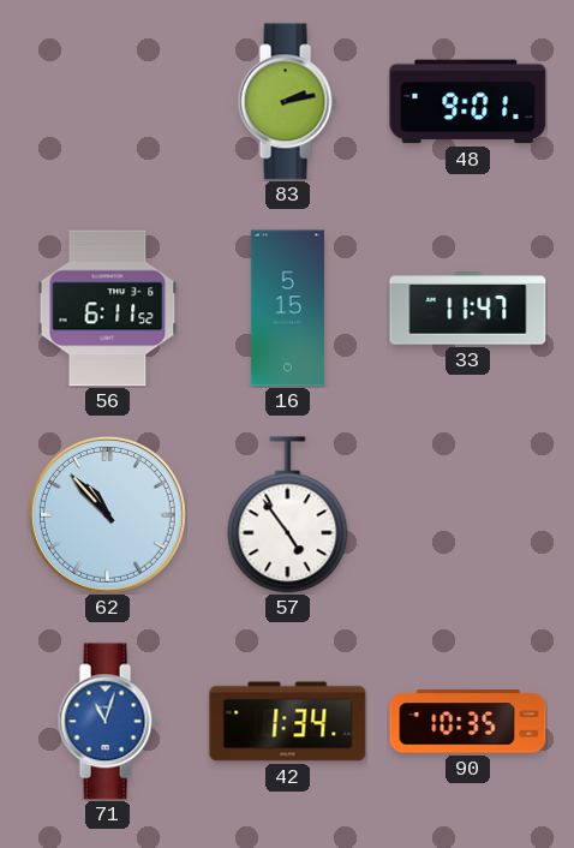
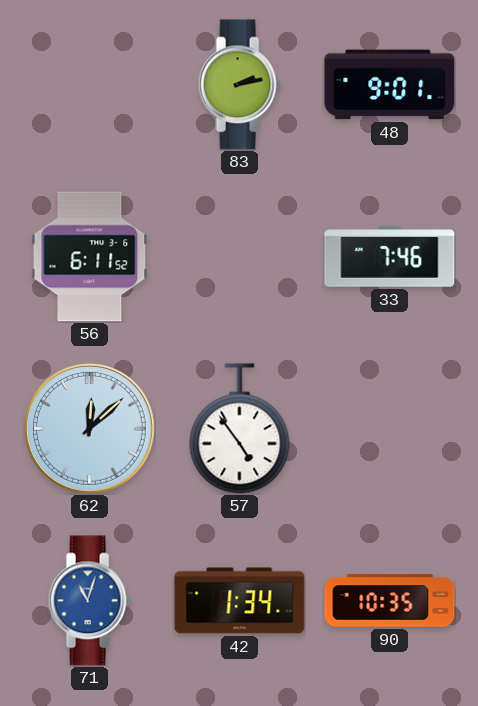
16: 5:15 -> none (287, 309)
33: 11:47 -> 7:46 (390, 257)
62: 10:53 -> 12:08 (89, 428)
